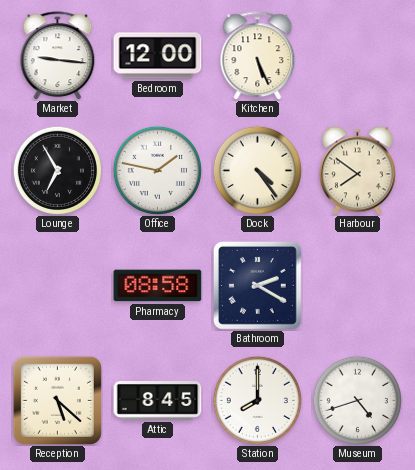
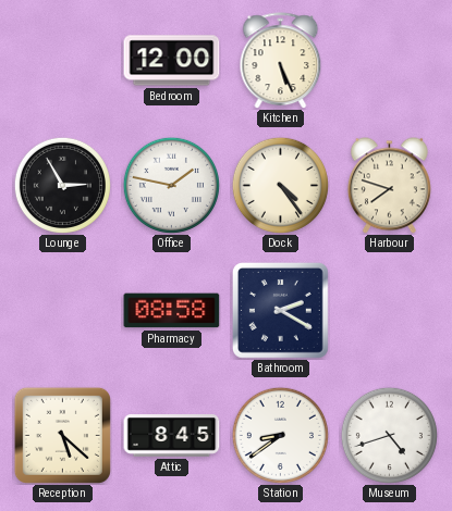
Market: 9:16 -> none (58, 56)
Lounge: 6:55 -> 2:55 (62, 185)
Harbour: 7:51 -> 7:48 (389, 186)
Station: 8:00 -> 8:39 (280, 435)
